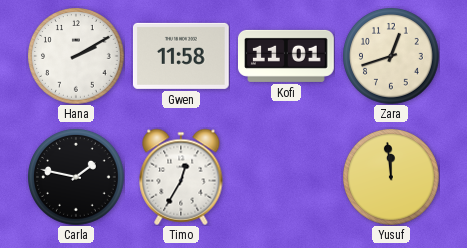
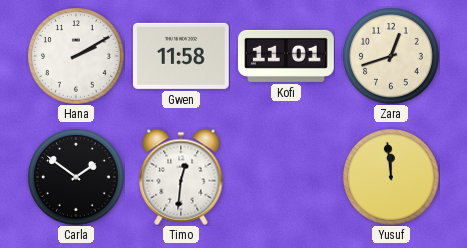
Carla: 1:47 -> 1:51 (76, 177)
Timo: 12:35 -> 12:31 (181, 177)
